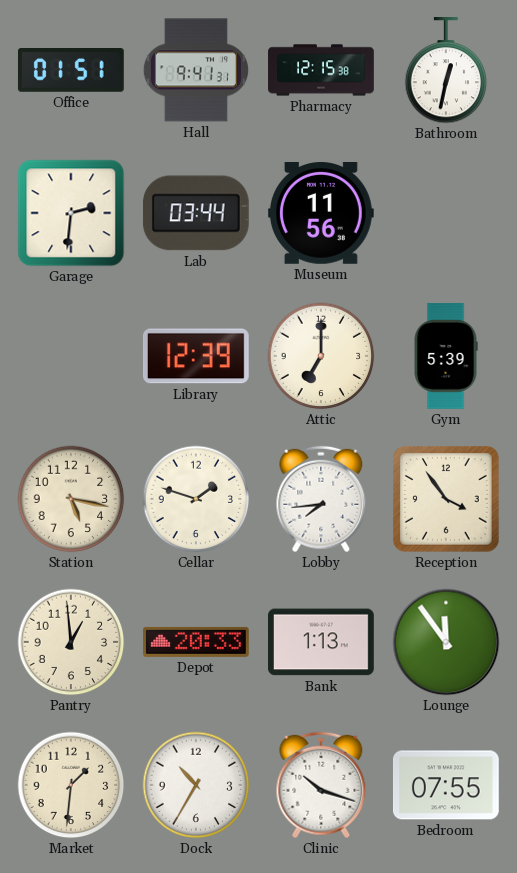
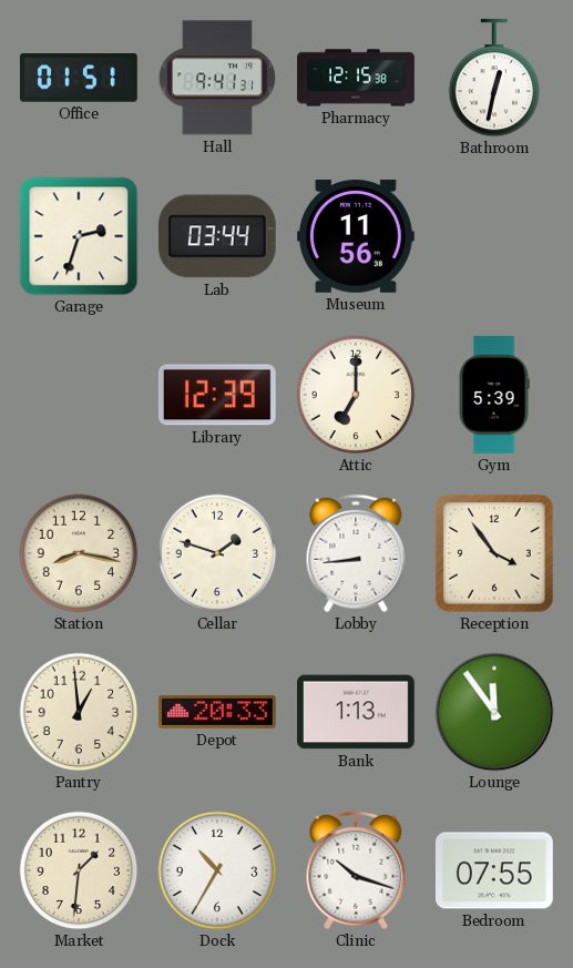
Garage: 2:31 -> 2:33 (79, 236)
Station: 5:17 -> 8:17 (79, 553)
Lobby: 7:44 -> 8:44 (356, 553)
